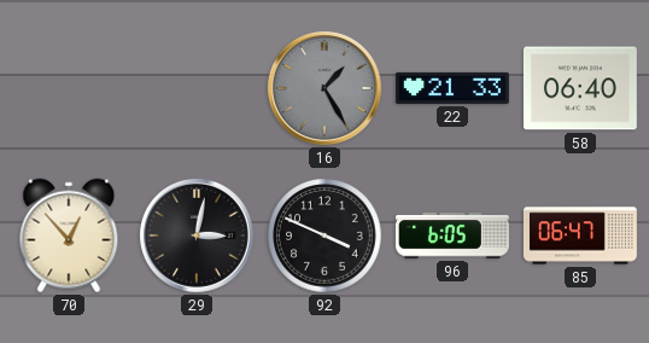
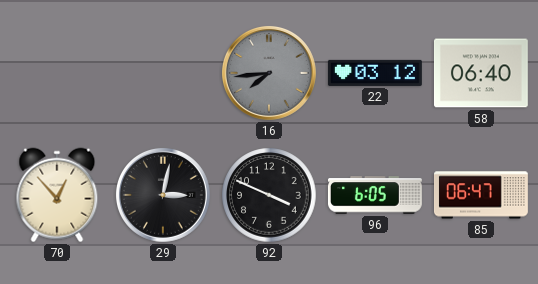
16: 1:25 -> 7:44 (269, 73)
22: 21:33 -> 03:12 (375, 73)
